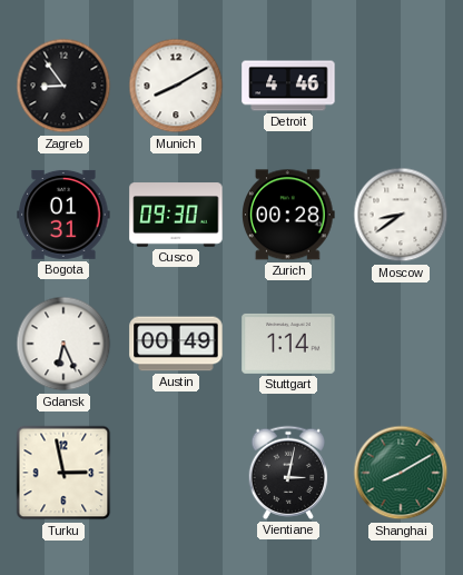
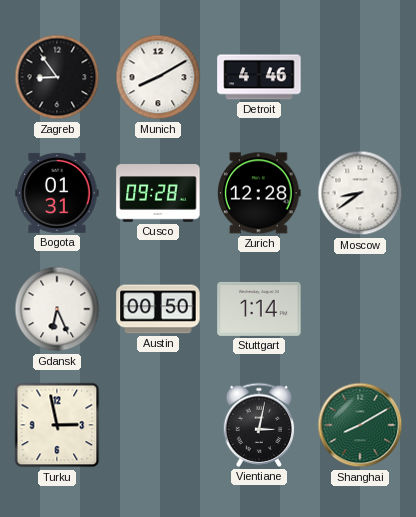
Cusco: 09:30 -> 09:28 (158, 193)
Zurich: 00:28 -> 12:28 (260, 193)
Austin: 00:49 -> 00:50 (158, 309)
